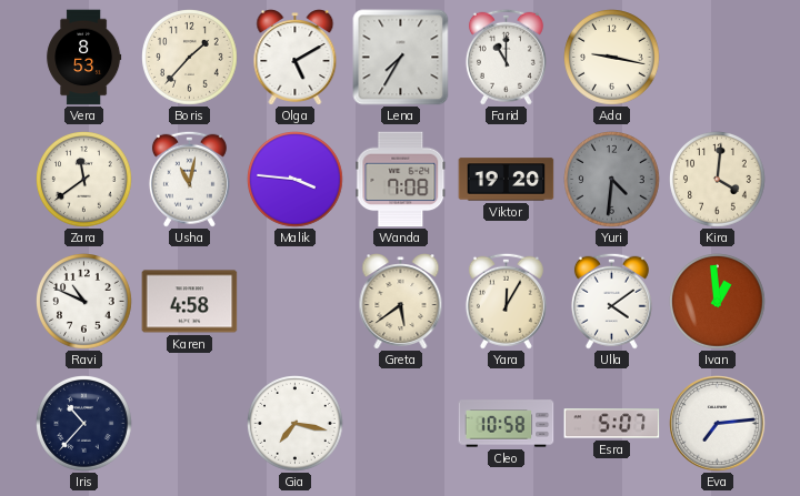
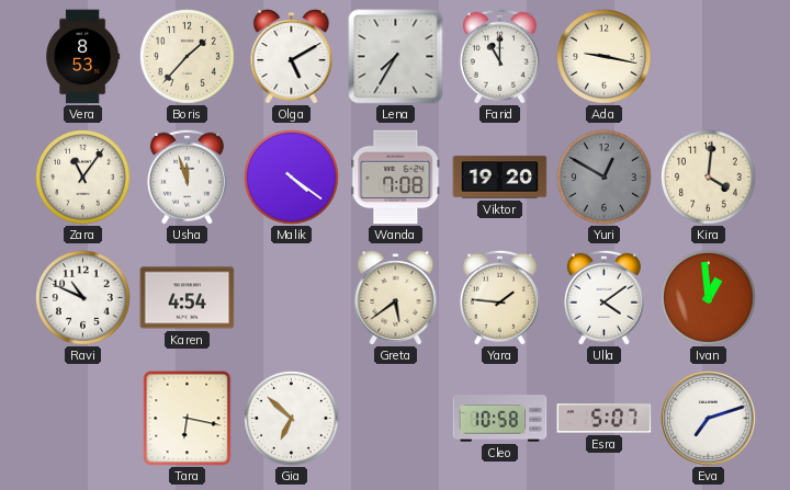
Zara: 11:39 -> 11:06 (83, 178)
Usha: 11:02 -> 11:57 (187, 176)
Malik: 3:46 -> 4:21 (292, 178)
Yuri: 4:31 -> 12:50 (605, 178)
Karen: 4:58 -> 4:54 (188, 298)
Yara: 12:05 -> 1:46 (499, 297)
Iris: 10:37 -> none (84, 424)
Tara: none -> 6:17 (188, 419)
Gia: 7:17 -> 6:52 (292, 419)
Eva: 7:14 -> 7:12 (709, 419)
